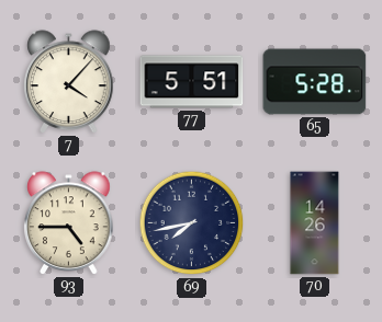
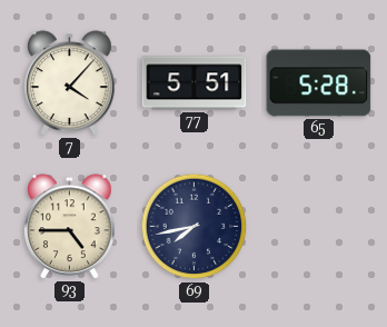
70: 14:26 -> none (315, 223)
